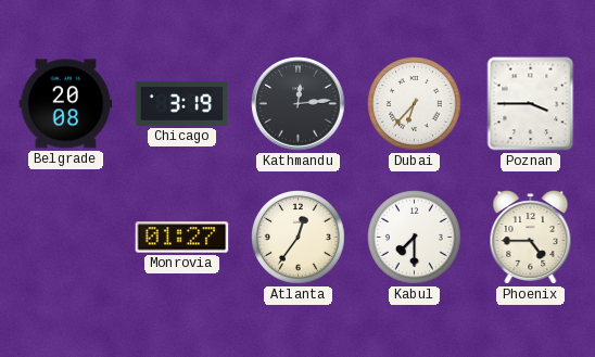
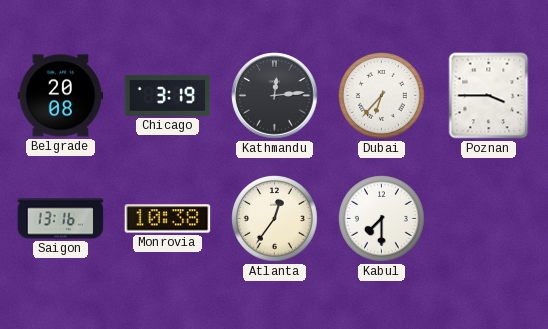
Saigon: none -> 13:16 (61, 219)
Monrovia: 01:27 -> 10:38 (168, 219)
Phoenix: 4:45 -> none (531, 238)
